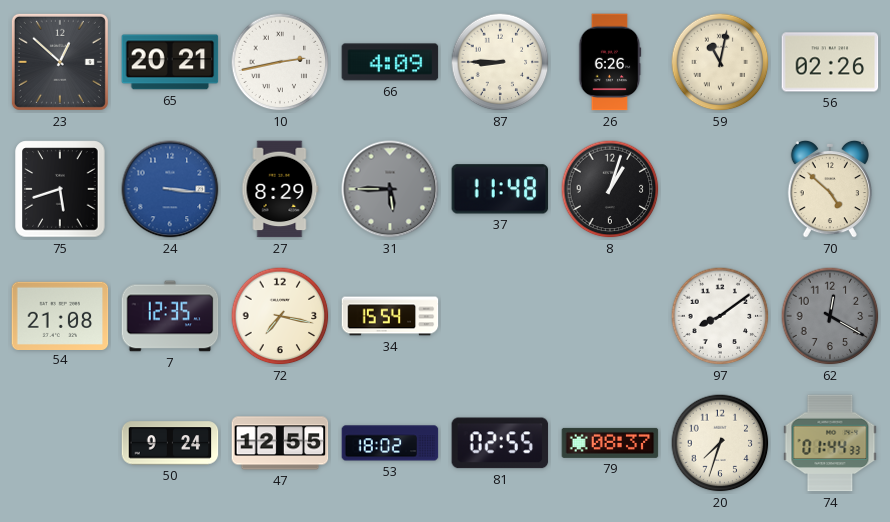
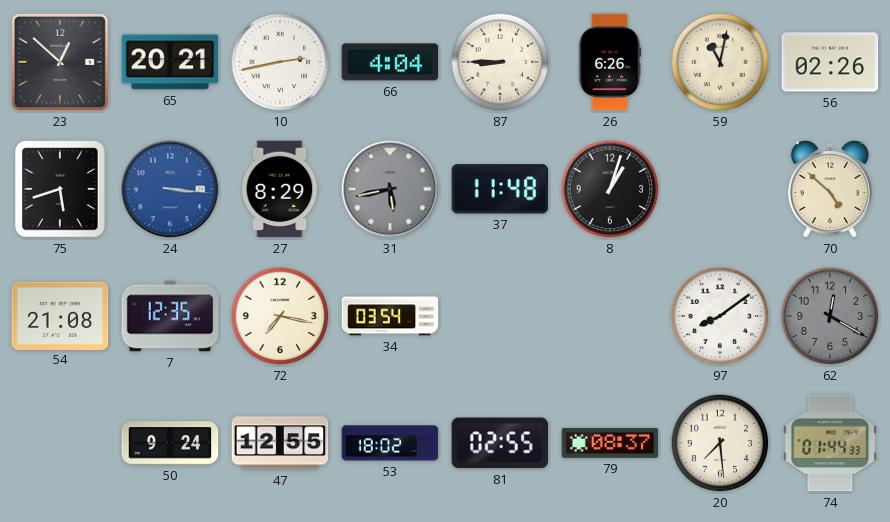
66: 4:09 -> 4:04 (390, 62)
31: 5:45 -> 5:43 (390, 189)
34: 15:54 -> 03:54 (390, 316)
20: 7:33 -> 7:29 (720, 443)
